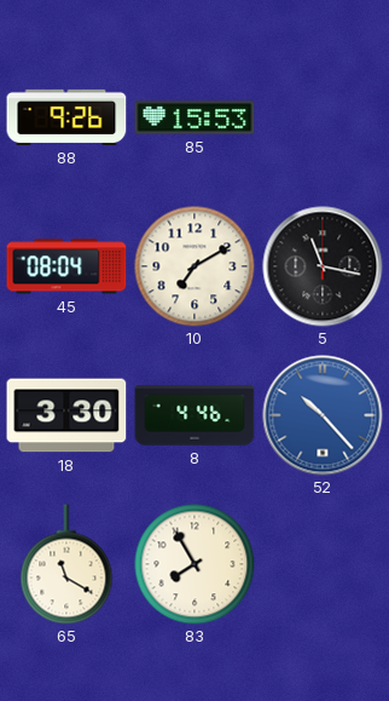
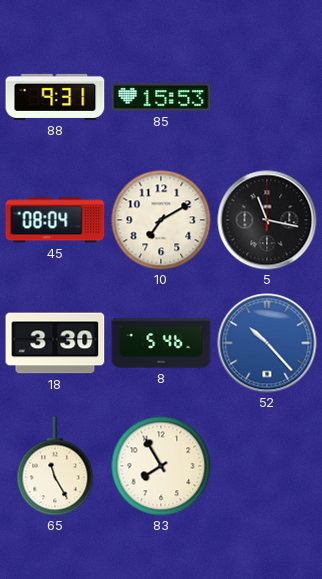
88: 9:26 -> 9:31 (55, 97)
8: 4:46 -> 5:46 (161, 343)
65: 11:20 -> 11:25 (55, 466)
